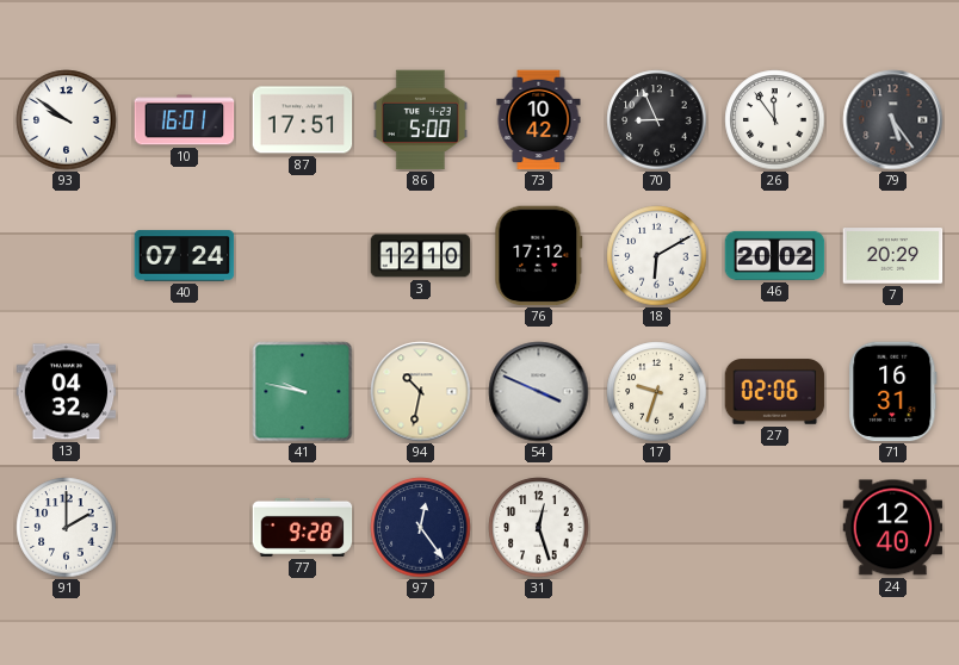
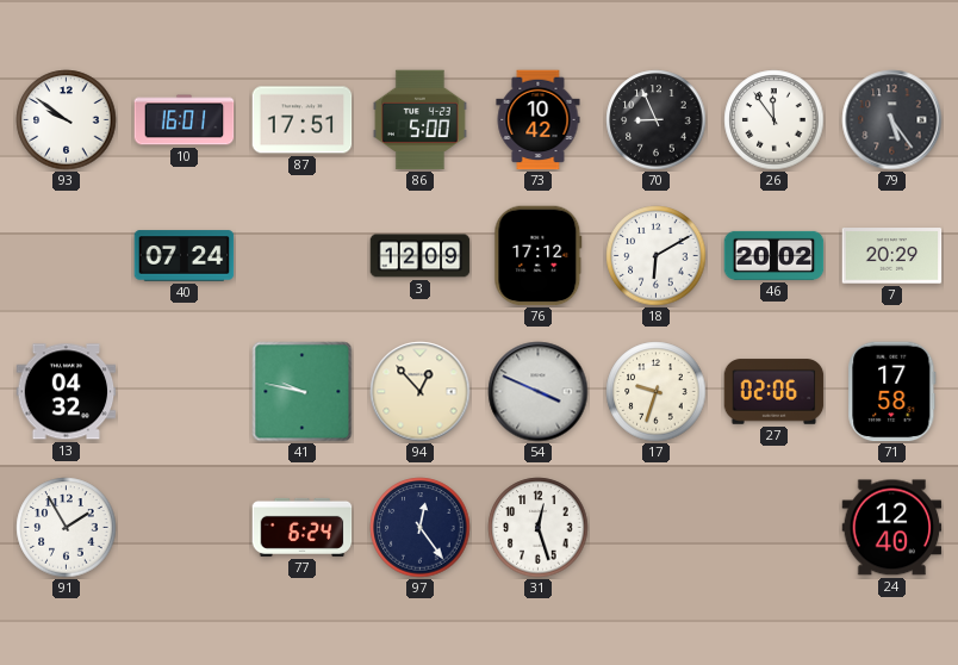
3: 12:10 -> 12:09 (421, 256)
94: 10:32 -> 12:53 (421, 392)
71: 16:31 -> 17:58 (892, 392)
91: 2:00 -> 1:55 (67, 528)
77: 9:28 -> 6:24 (303, 527)
